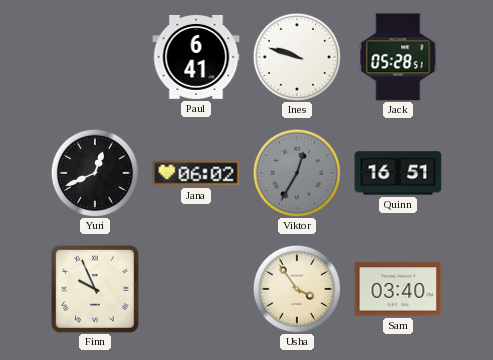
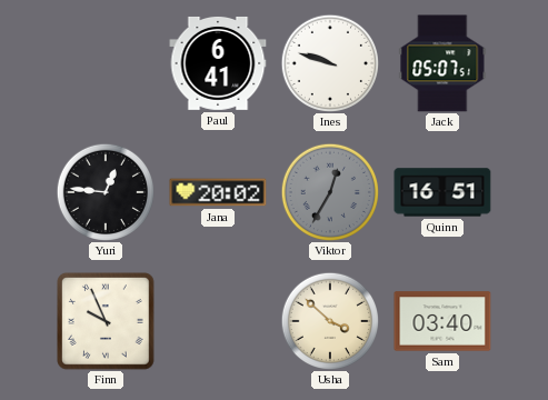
Jack: 05:28 -> 05:07 (442, 63)
Yuri: 12:41 -> 12:46 (104, 191)
Jana: 06:02 -> 20:02 (218, 192)
Usha: 3:54 -> 3:52 (329, 320)
